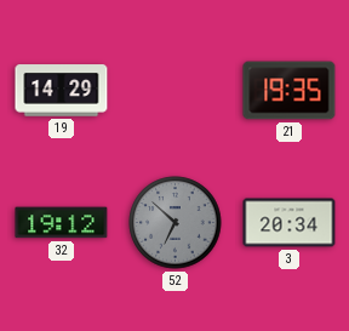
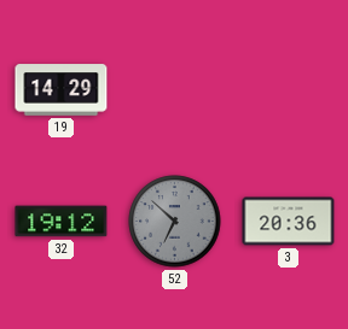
21: 19:35 -> none (290, 91)
3: 20:34 -> 20:36 (289, 222)
